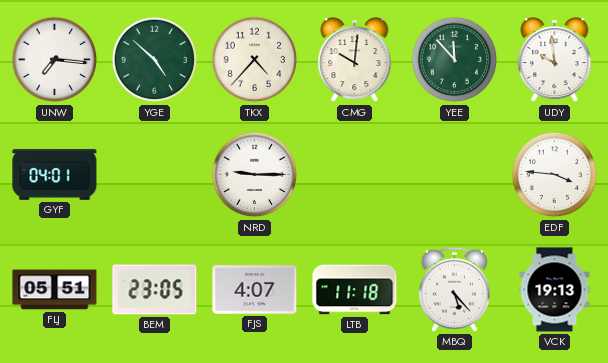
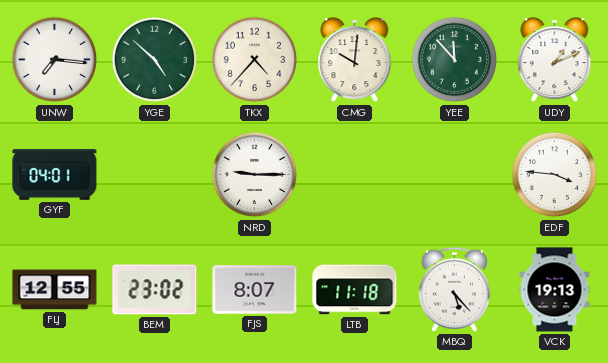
UDY: 9:59 -> 1:11 (555, 60)
FLJ: 05:51 -> 12:55 (55, 290)
BEM: 23:05 -> 23:02 (155, 290)
FJS: 4:07 -> 8:07 (255, 290)
